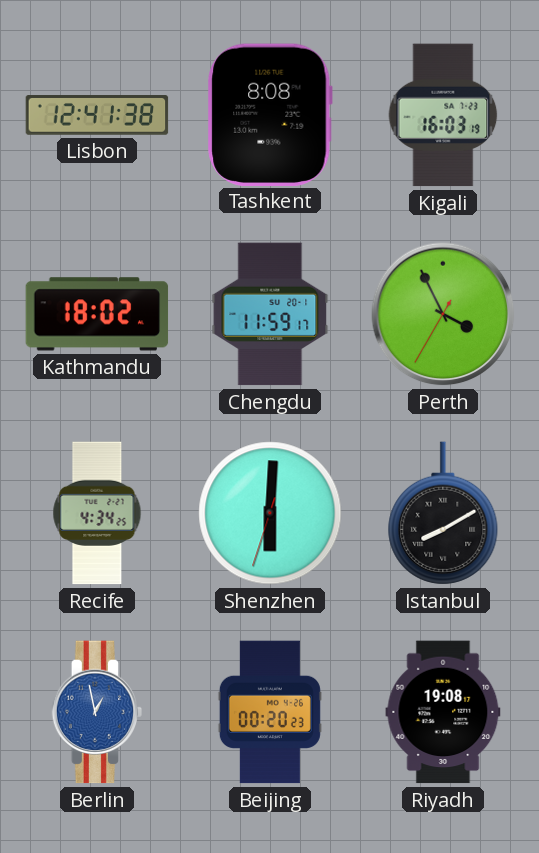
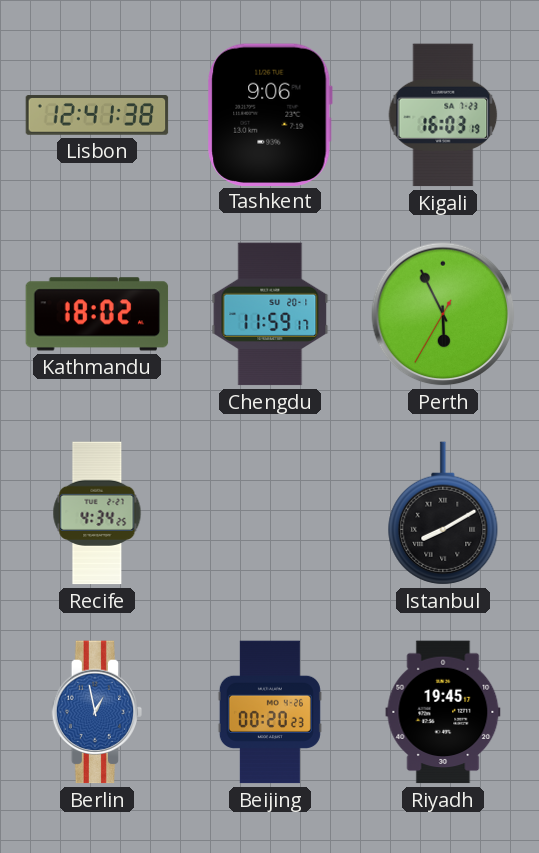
Tashkent: 8:08 -> 9:06 (270, 114)
Perth: 3:55 -> 5:55 (443, 314)
Shenzhen: 6:00 -> none (270, 513)
Riyadh: 19:08 -> 19:45 (443, 712)
